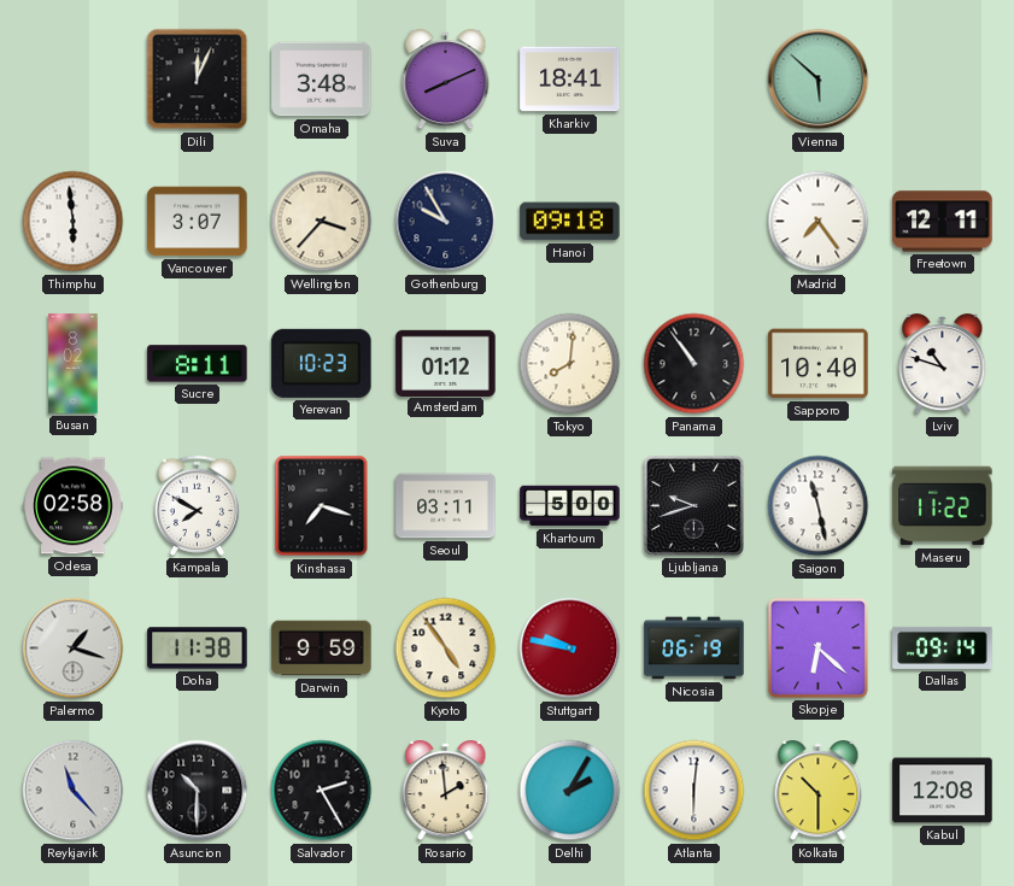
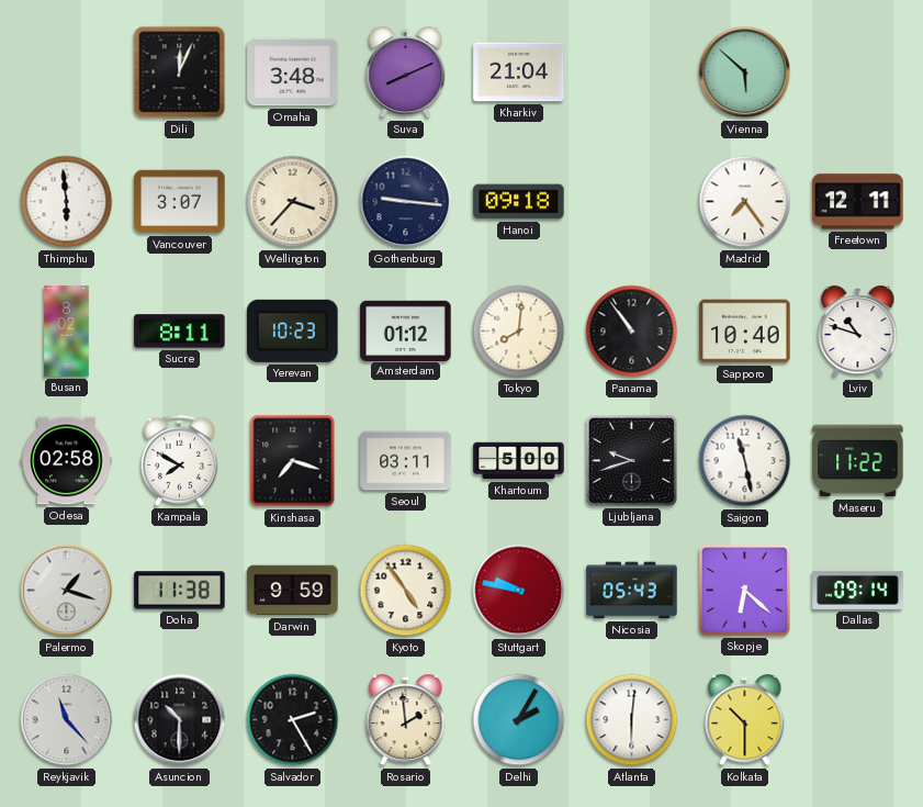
Kharkiv: 18:41 -> 21:04 (519, 72)
Gothenburg: 9:55 -> 9:16 (406, 202)
Nicosia: 06:19 -> 05:43 (632, 591)
Kabul: 12:08 -> none (943, 791)
